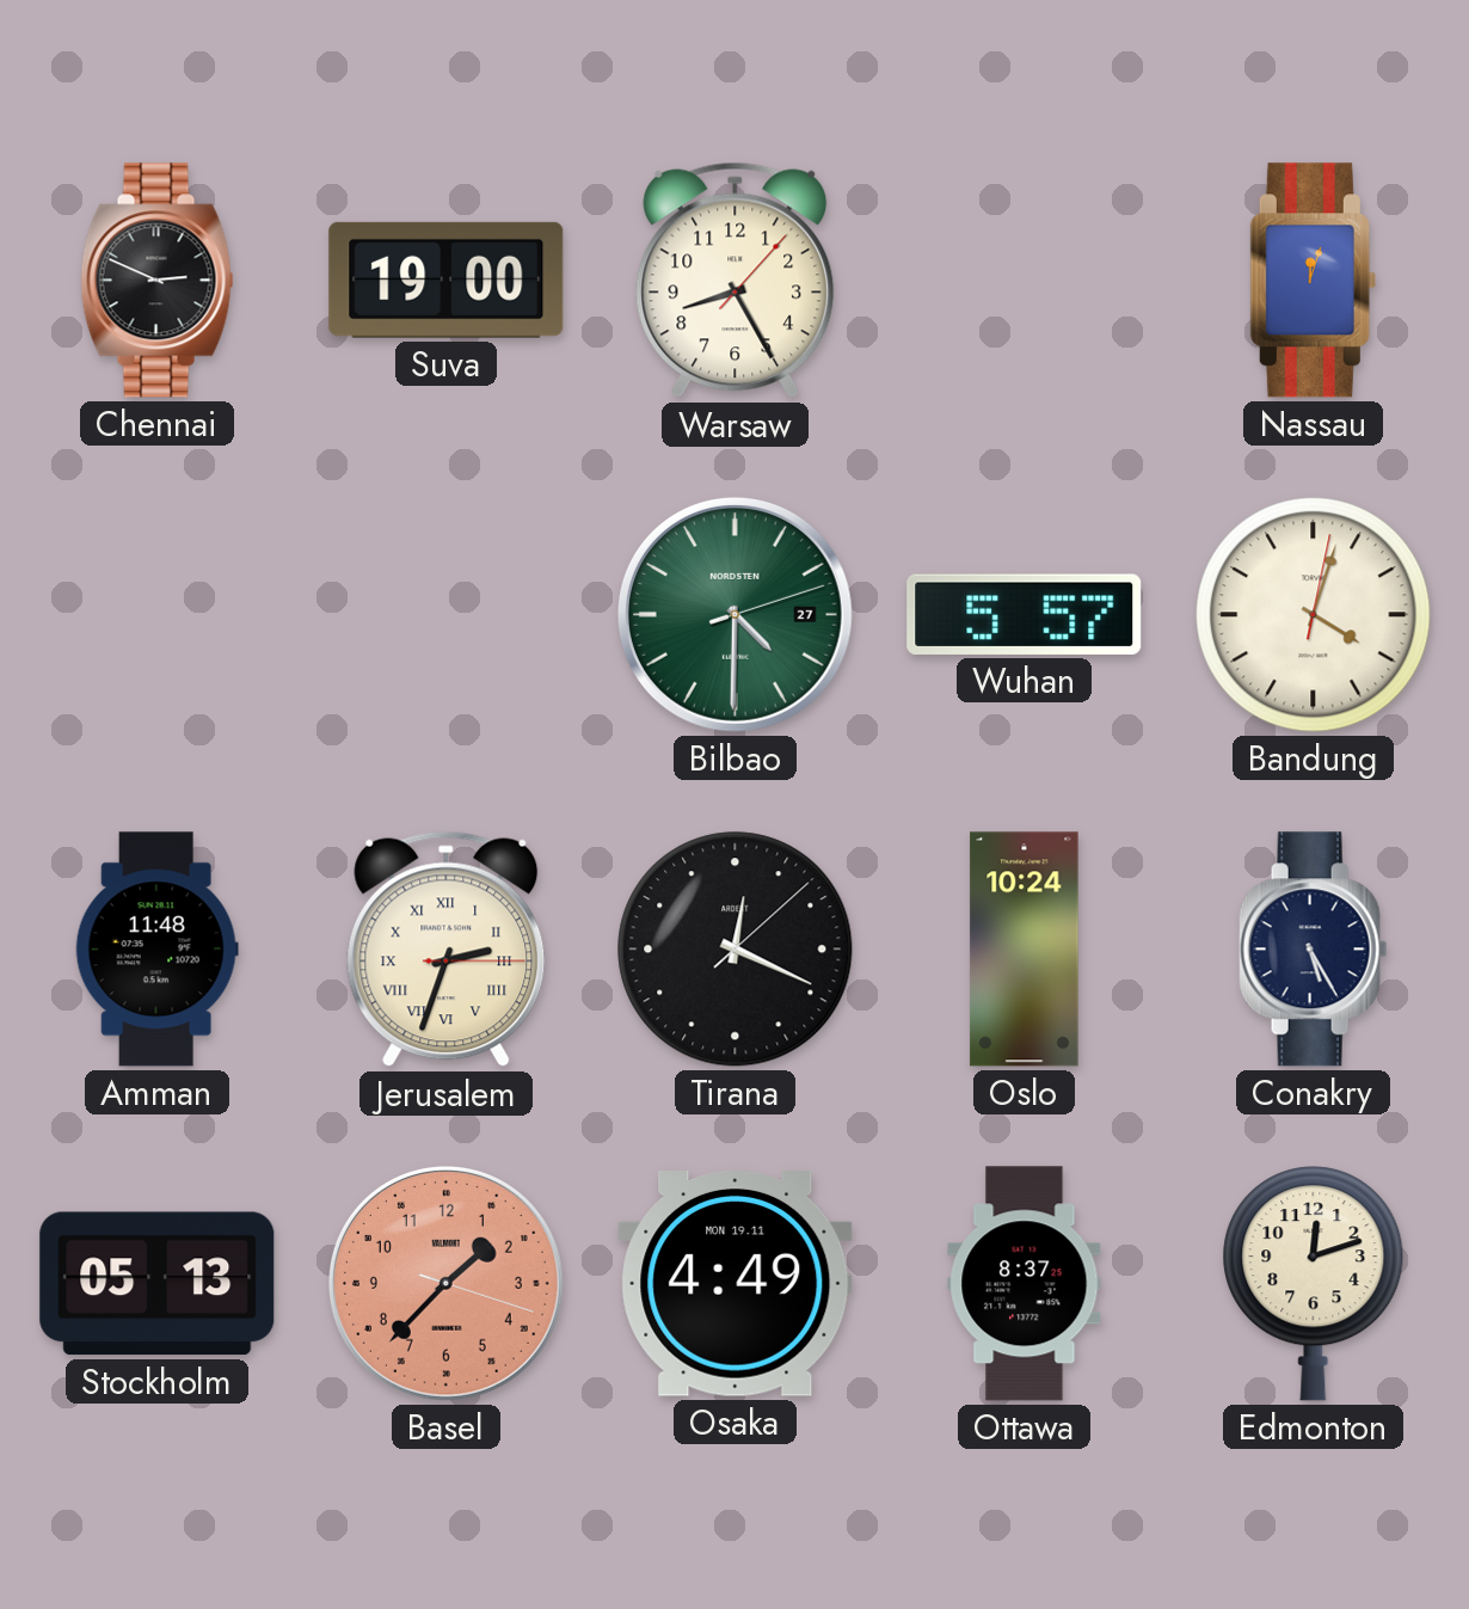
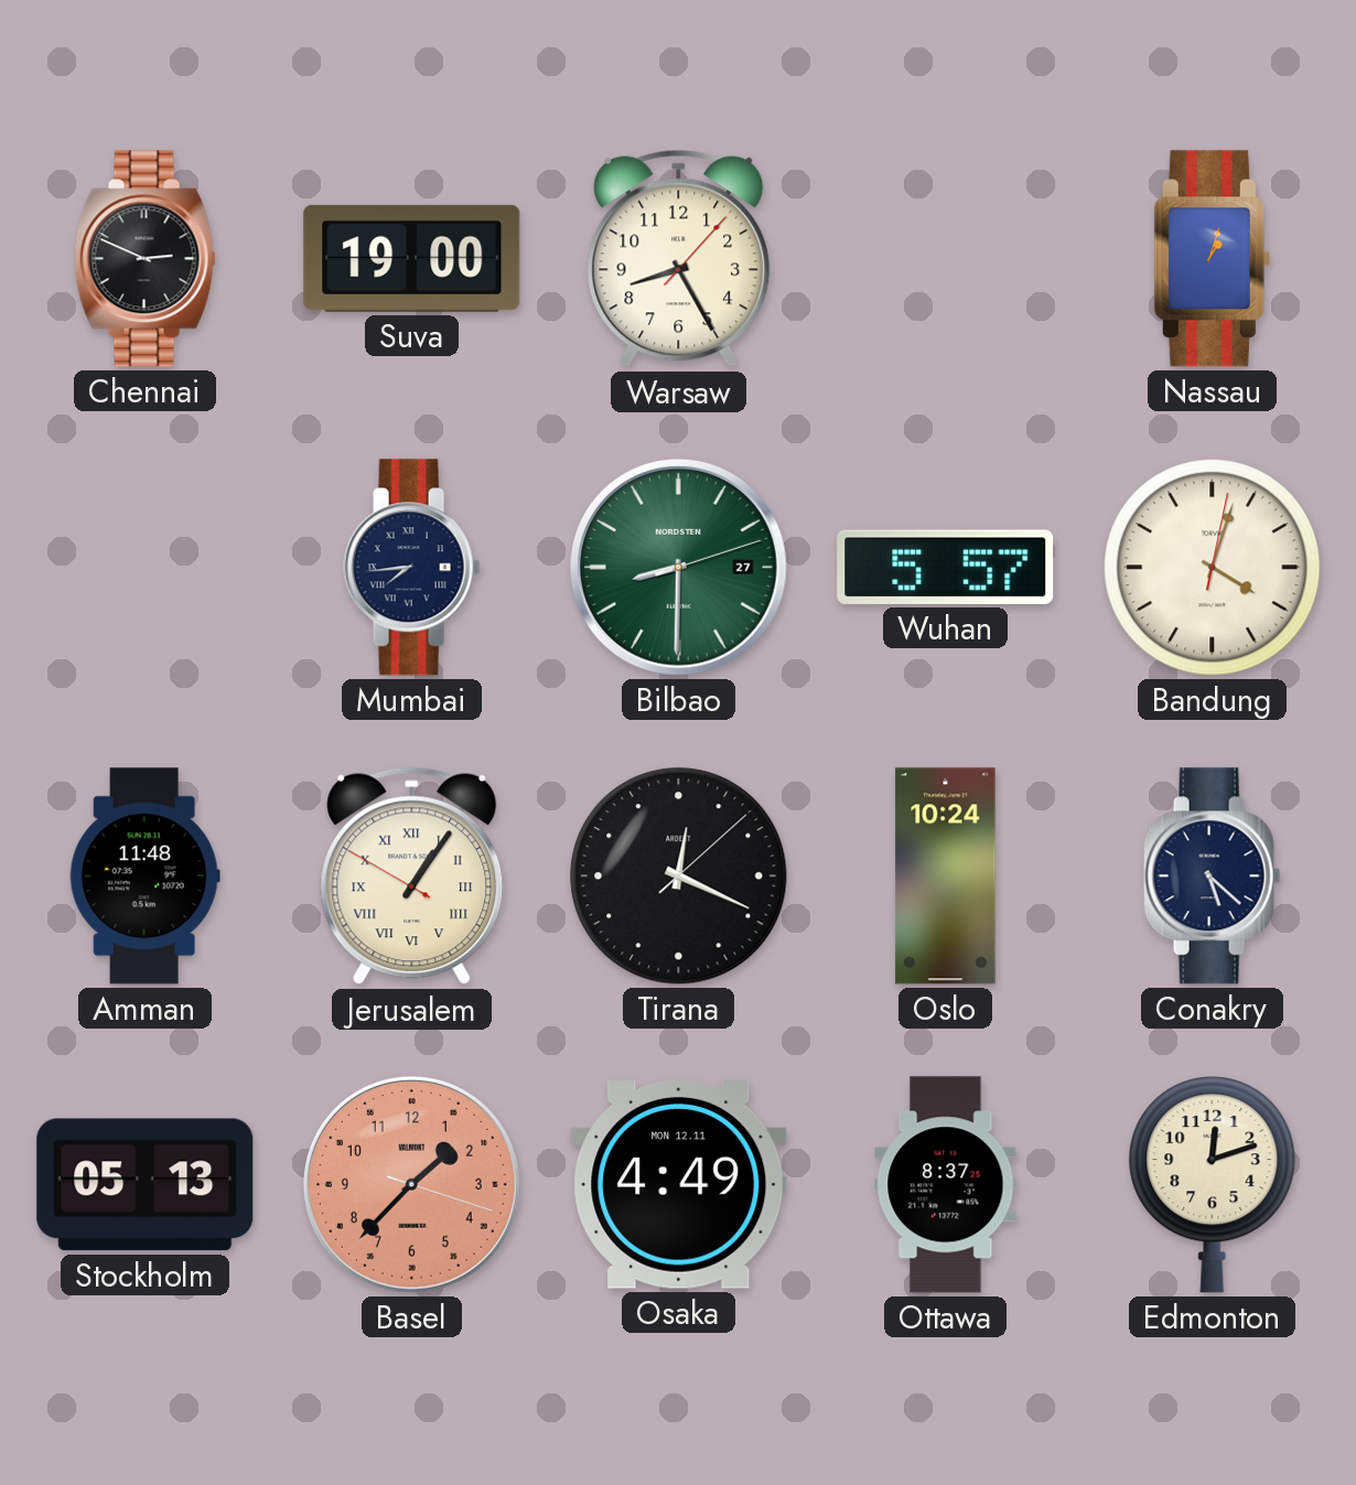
Nassau: 12:03 -> 1:03 (1212, 259)
Mumbai: none -> 7:44 (412, 568)
Bilbao: 4:30 -> 8:30 (678, 567)
Jerusalem: 2:33 -> 1:05 (412, 876)
Conakry: 5:25 -> 5:22 (1213, 876)
Osaka date: MON 19.11 -> MON 12.11 (679, 1185)
